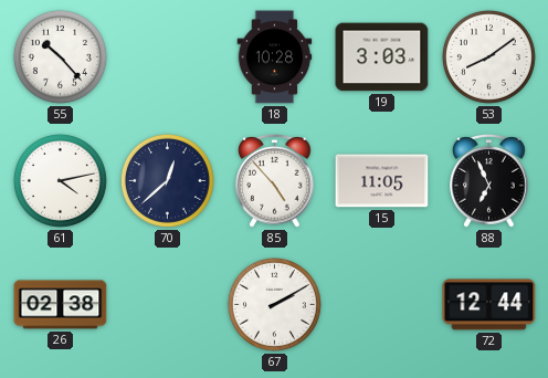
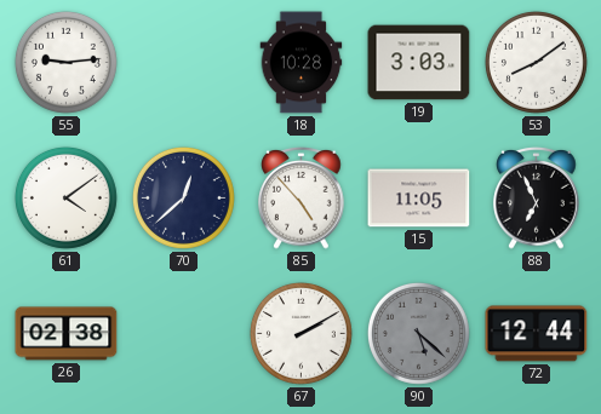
55: 10:23 -> 9:14 (65, 62)
61: 4:13 -> 4:09 (65, 197)
90: none -> 5:22 (418, 333)
